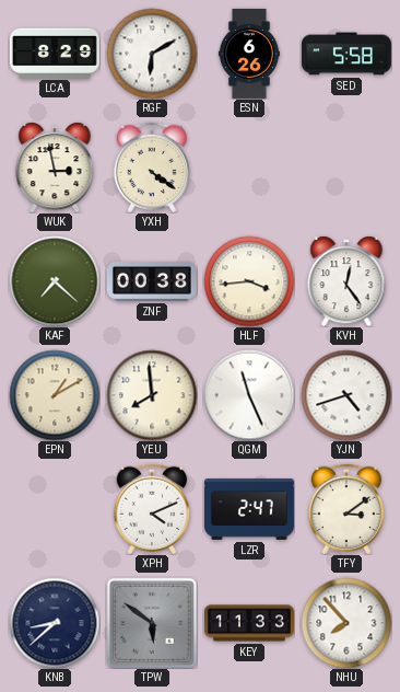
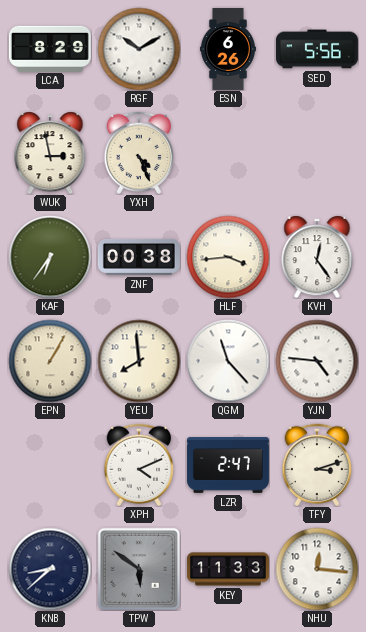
RGF: 6:10 -> 10:10 (139, 49)
SED: 5:58 -> 5:56 (317, 49)
YXH: 4:21 -> 4:26 (139, 152)
KAF: 7:22 -> 6:36 (50, 257)
EPN: 1:10 -> 1:05 (50, 361)
QGM: 11:26 -> 11:23 (228, 361)
YJN: 4:42 -> 4:46 (317, 361)
TFY: 3:09 -> 3:12 (317, 464)
NHU: 7:53 -> 12:16 (317, 569)
